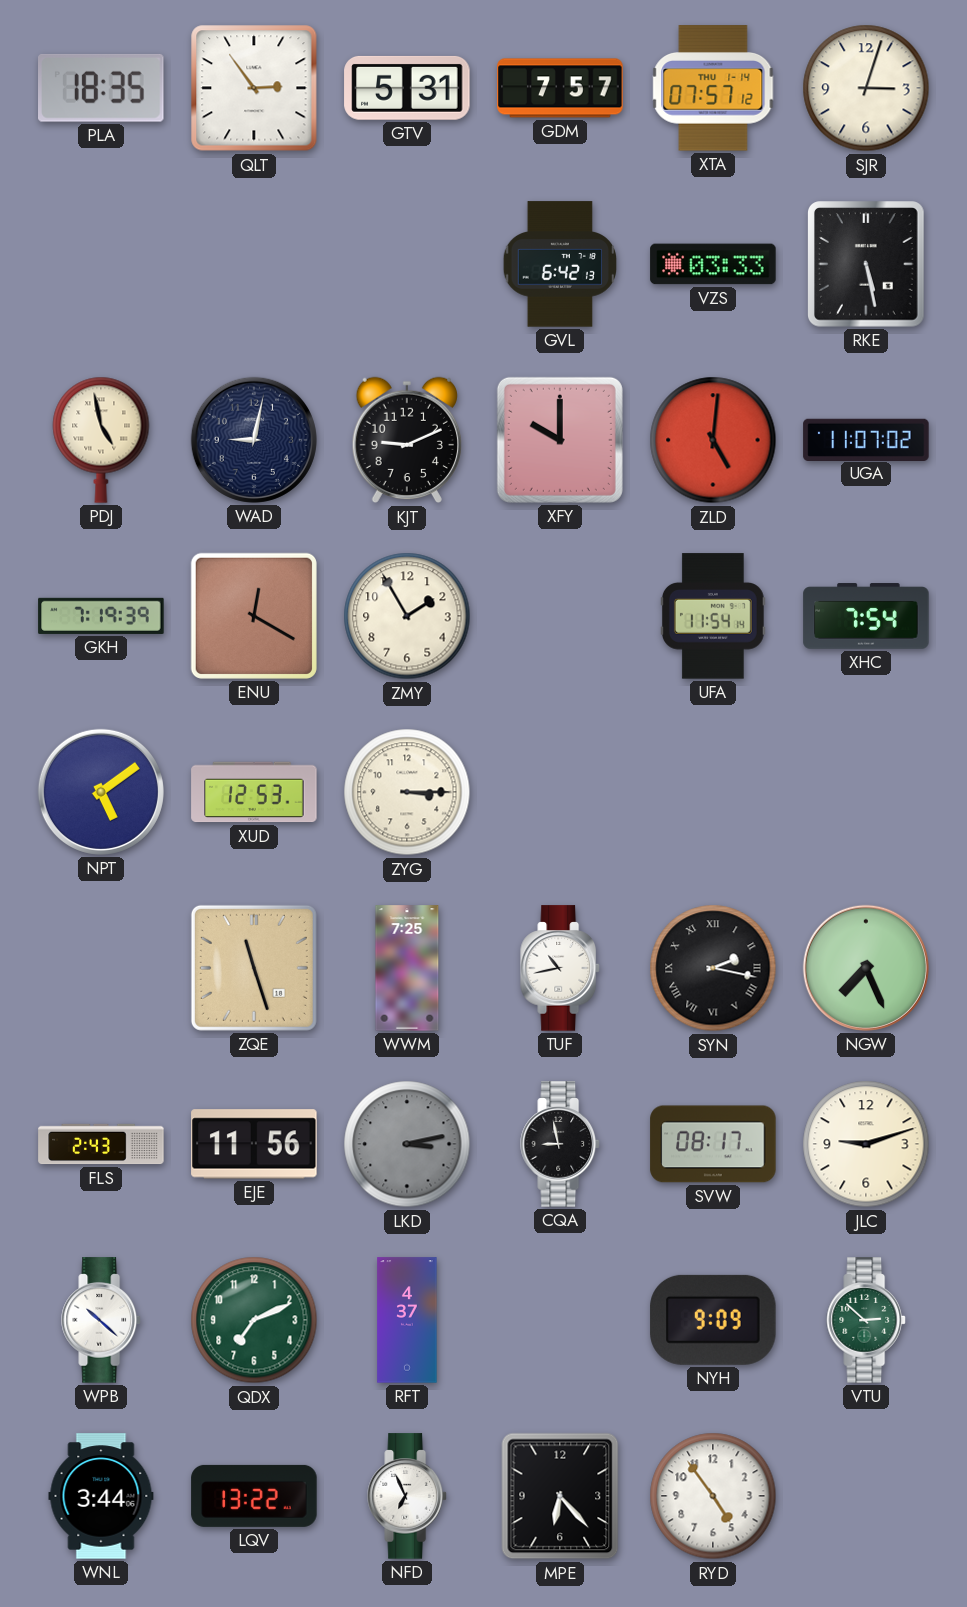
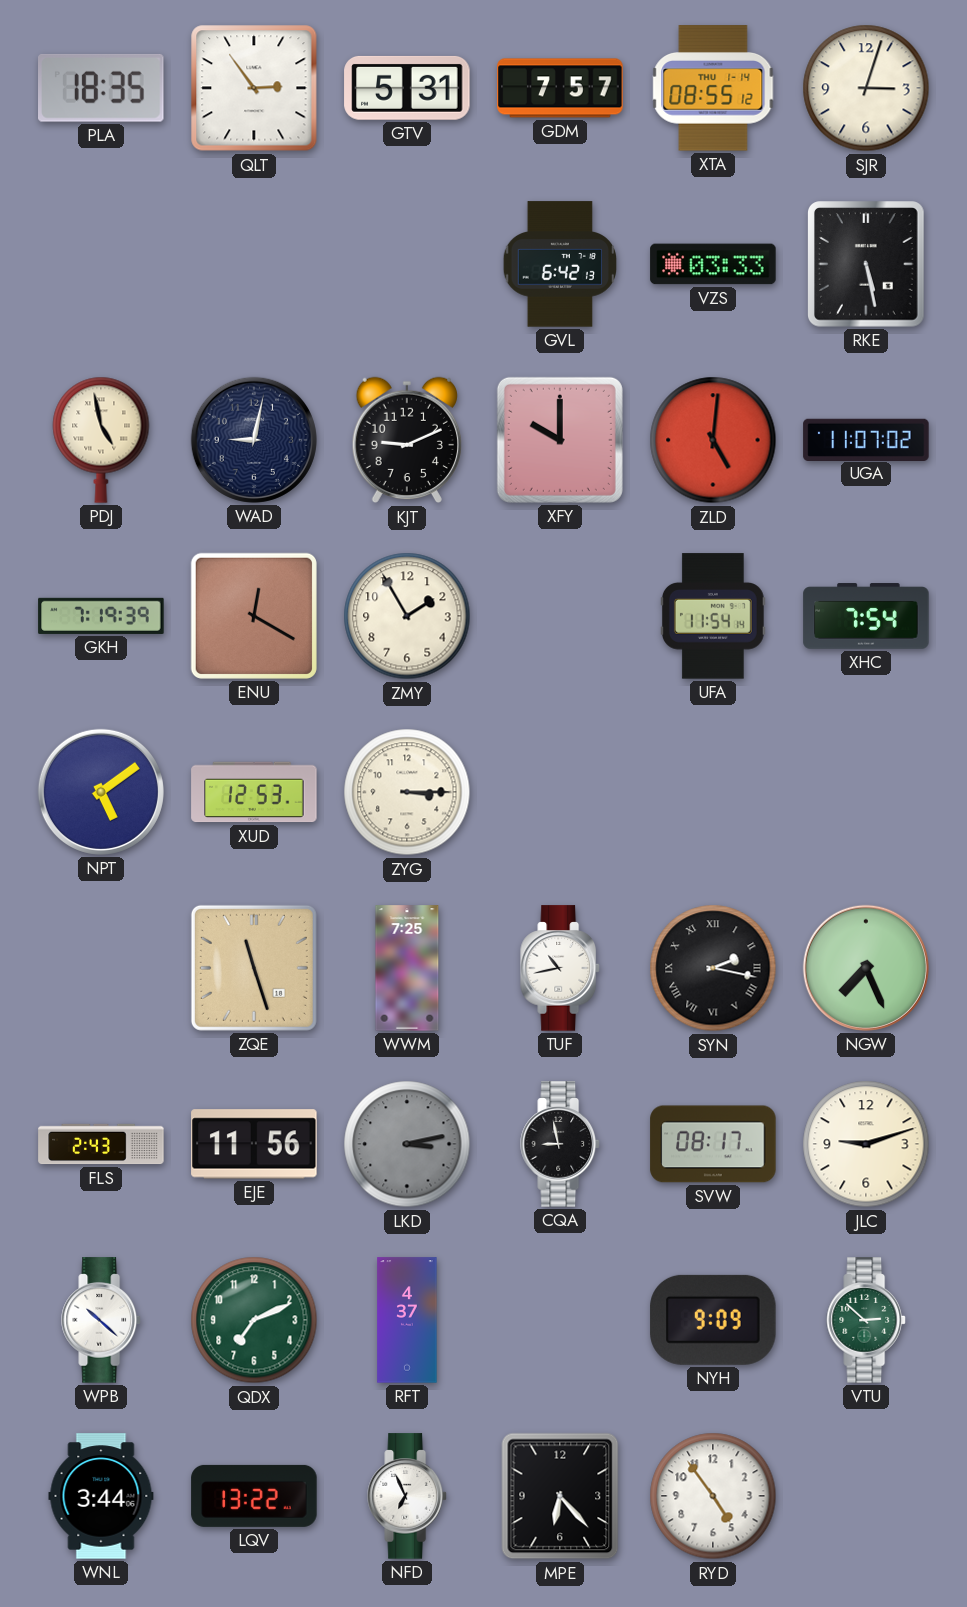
XTA: 07:57 -> 08:55 (713, 88)
